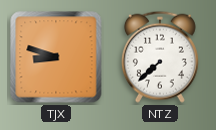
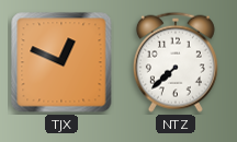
TJX: 8:48 -> 12:49 (61, 62)
